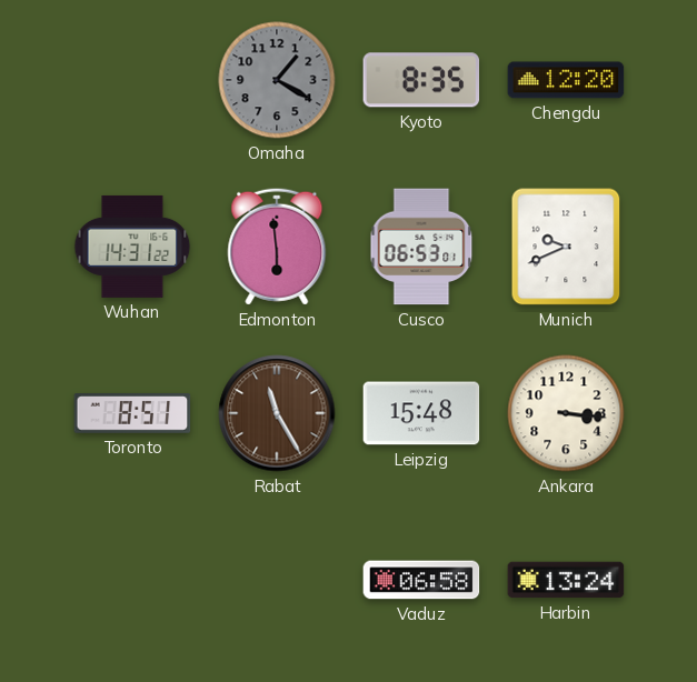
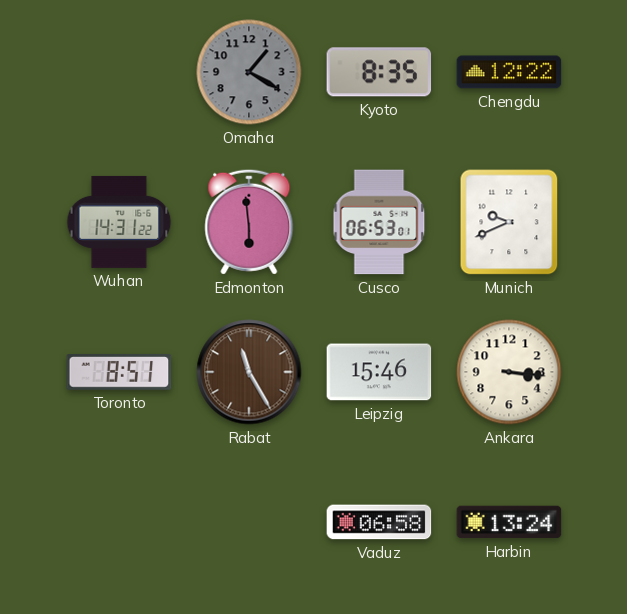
Chengdu: 12:20 -> 12:22 (509, 72)
Leipzig: 15:48 -> 15:46 (379, 372)
